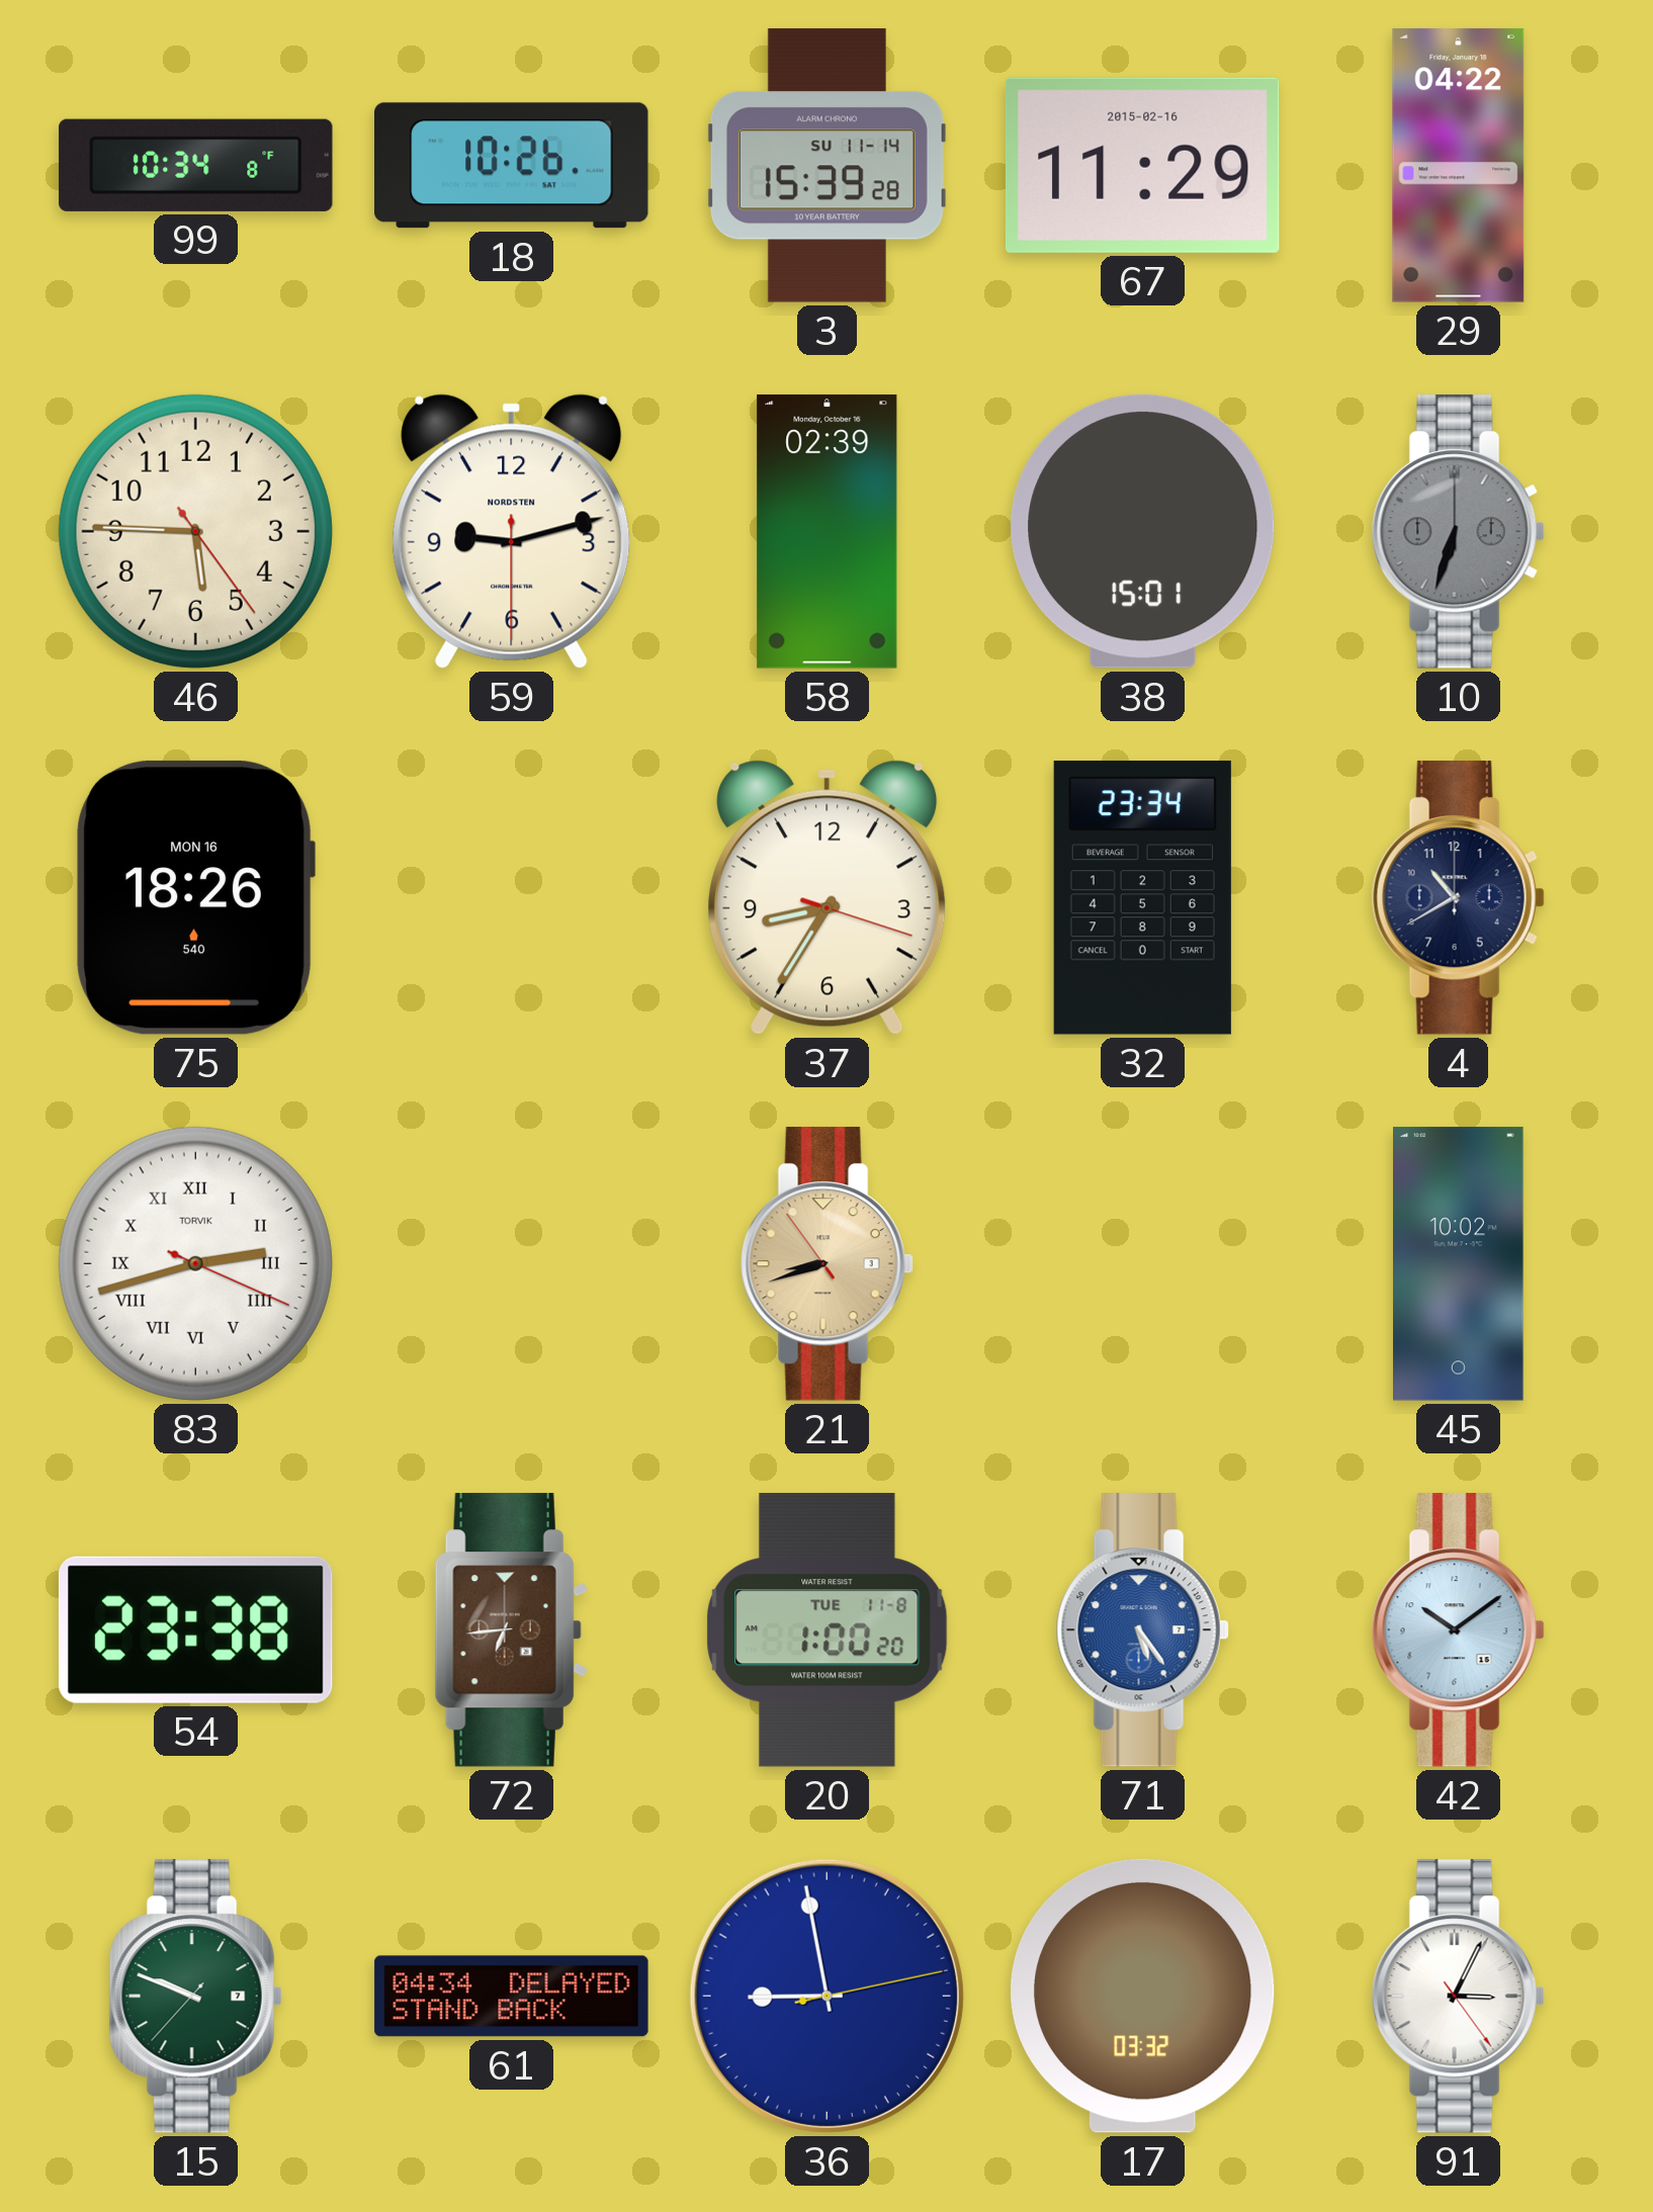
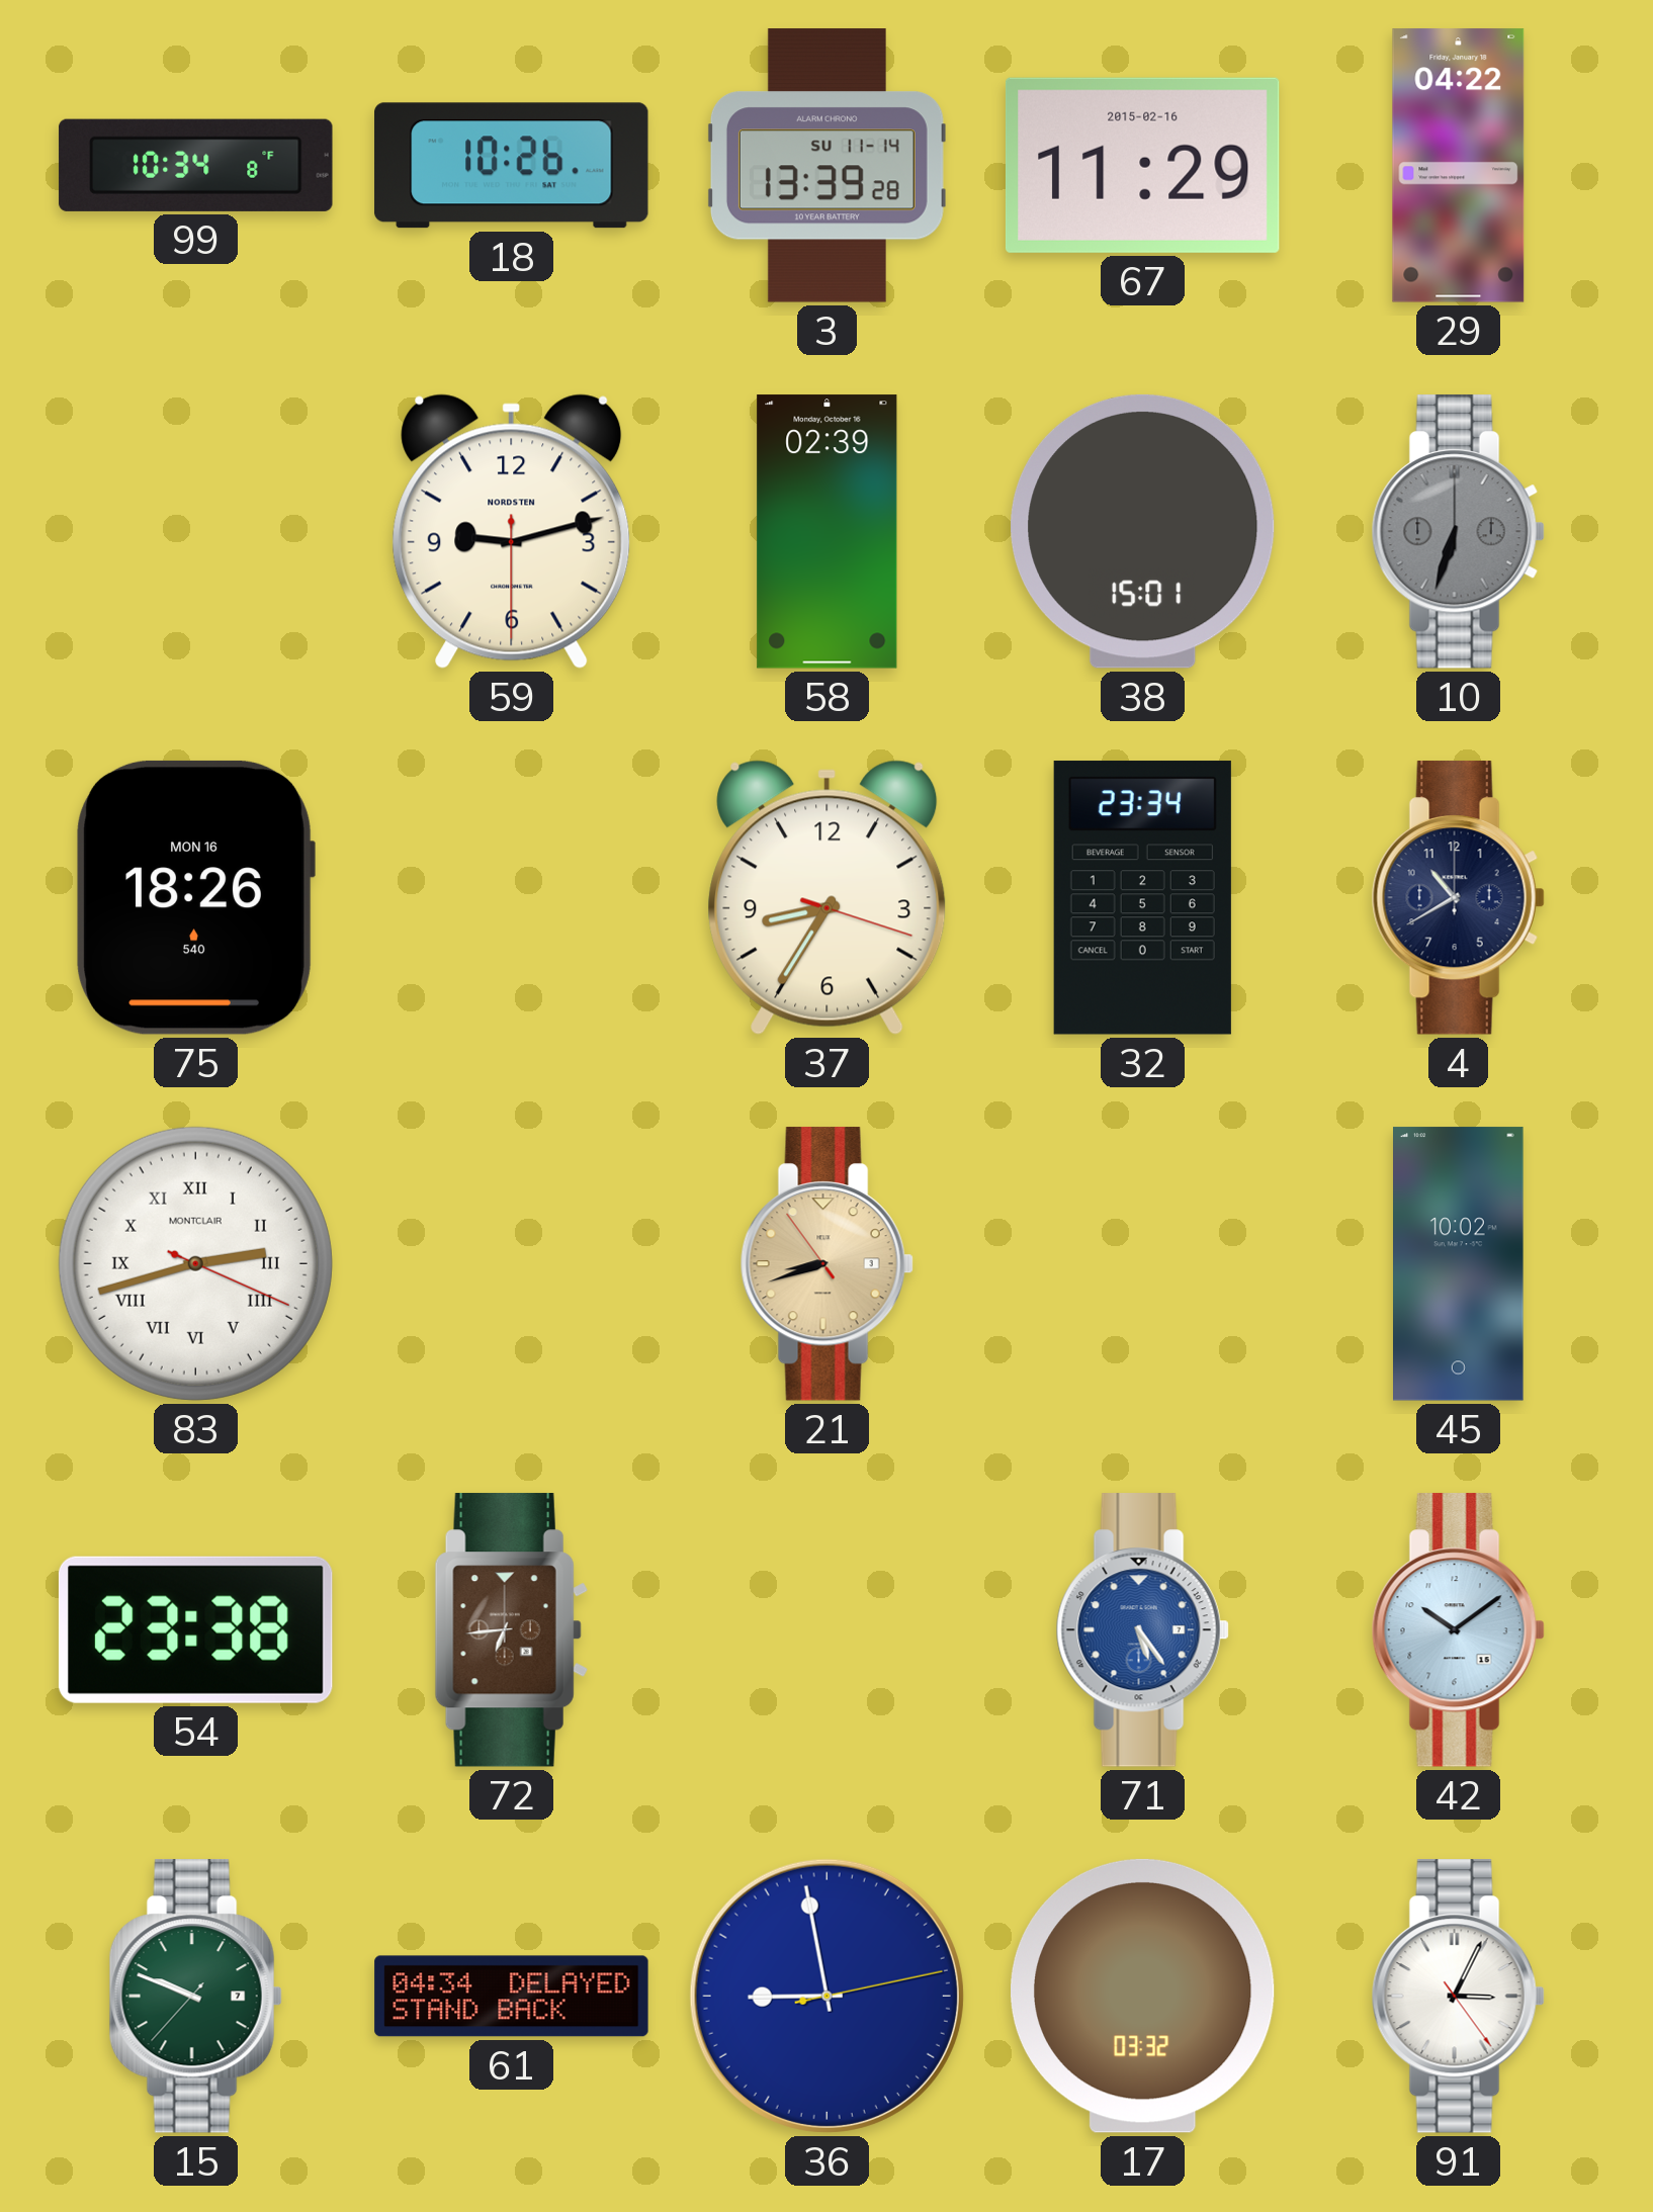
3: 15:39 -> 13:39 (826, 166)
46: 5:45 -> none (195, 531)
83 brand: TORVIK -> MONTCLAIR (195, 1263)
20: 1:00 -> none (828, 1630)
